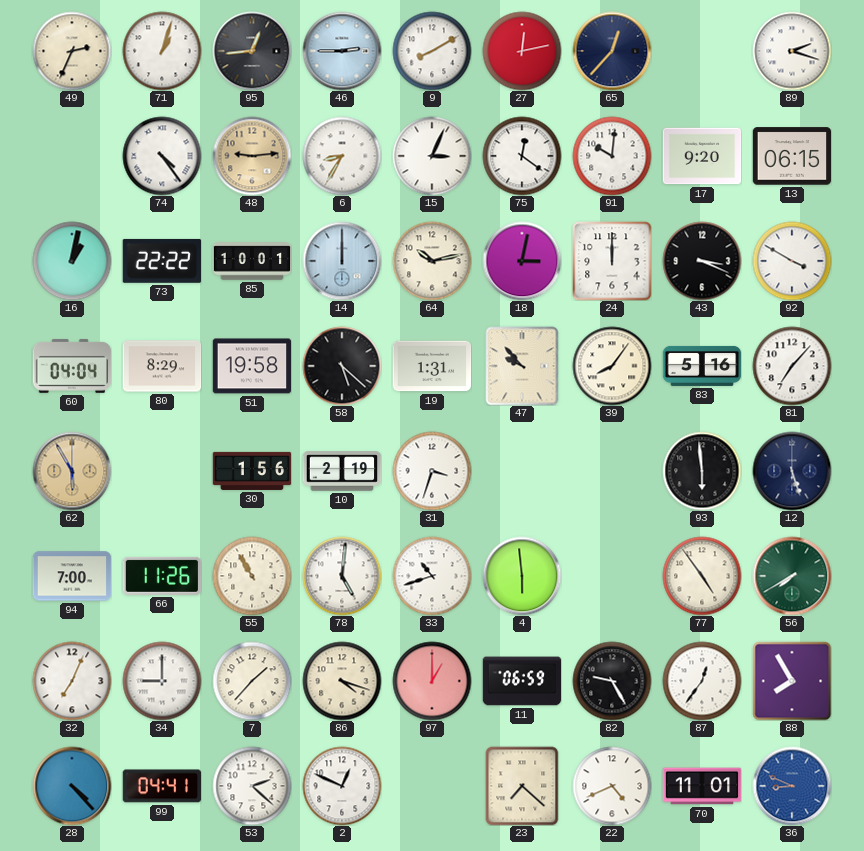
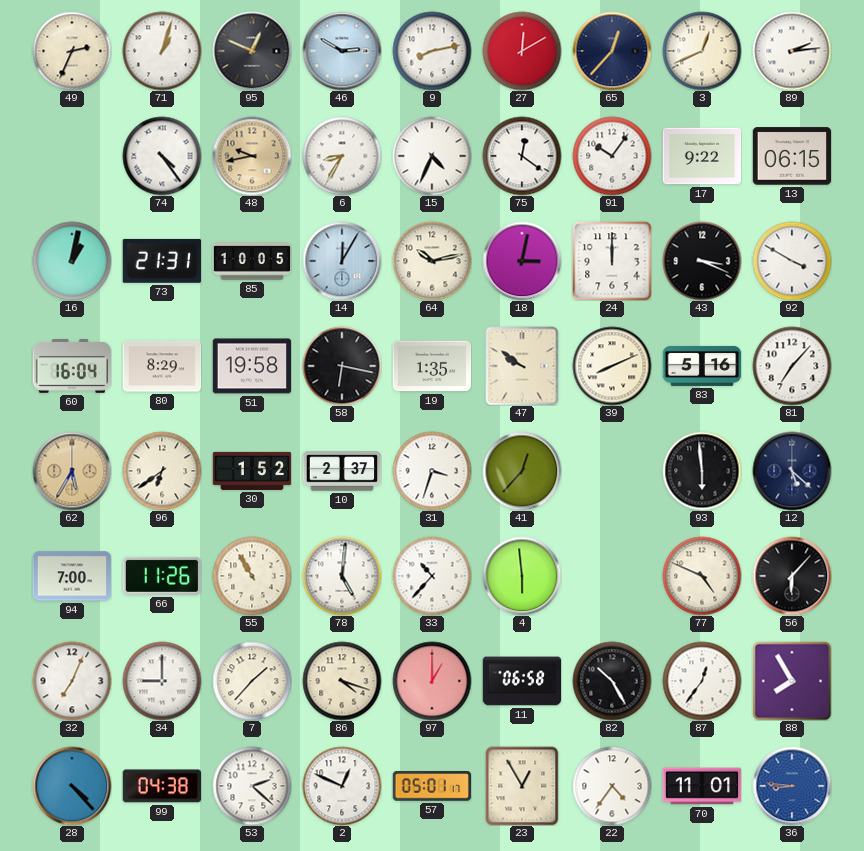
95: 12:44 -> 12:49 (252, 51)
46: 2:45 -> 2:50 (342, 51)
9: 8:10 -> 8:13 (432, 51)
27: 12:13 -> 12:10 (522, 51)
3: none -> 12:41 (702, 51)
89: 2:18 -> 2:14 (792, 51)
48: 9:14 -> 9:43 (252, 156)
15: 3:04 -> 4:34 (432, 156)
91: 10:01 -> 10:06 (612, 156)
17: 9:20 -> 9:22 (702, 156)
73: 22:22 -> 21:31 (161, 261)
85: 10:01 -> 10:05 (252, 261)
14: 12:00 -> 12:05 (342, 261)
60: 04:04 -> 16:04 (72, 366)
58: 5:22 -> 6:17 (342, 366)
19: 1:31 -> 1:35 (432, 366)
47: 9:53 -> 9:51 (522, 366)
39: 8:06 -> 8:11 (612, 366)
62: 5:55 -> 5:35 (72, 471)
96: none -> 6:39 (162, 471)
30: 1:56 -> 1:52 (252, 471)
10: 2:19 -> 2:37 (342, 471)
41: none -> 12:37 (522, 471)
12: 5:27 -> 5:22 (792, 471)
33: 10:42 -> 10:37 (432, 576)
77: 4:54 -> 4:49 (702, 576)
56: 7:40 -> 6:07 (792, 576)
56 dial: green -> black (792, 576)
11: 06:59 -> 06:58 (522, 681)
82: 9:25 -> 10:25 (612, 681)
99: 04:41 -> 04:38 (162, 786)
57: none -> 05:01 (432, 786)
23: 7:22 -> 12:55 (522, 786)
22: 4:41 -> 4:36 (612, 786)
36: 8:49 -> 8:46 (792, 786)
